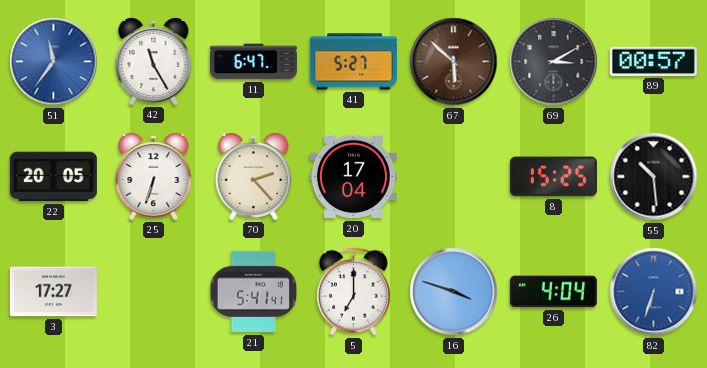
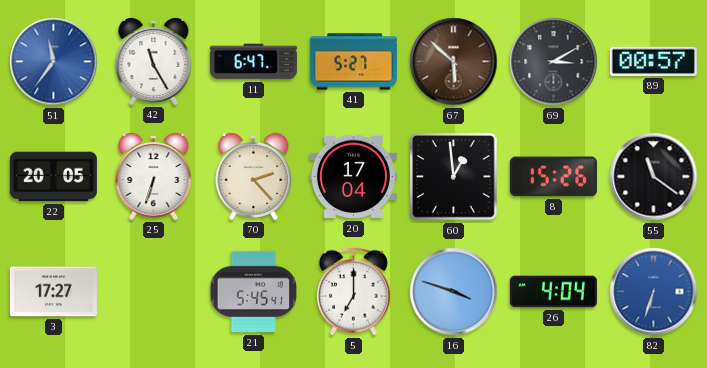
60: none -> 12:59 (454, 177)
8: 15:25 -> 15:26 (553, 177)
55: 10:29 -> 11:21 (654, 177)
21: 5:41 -> 5:45 (253, 292)
